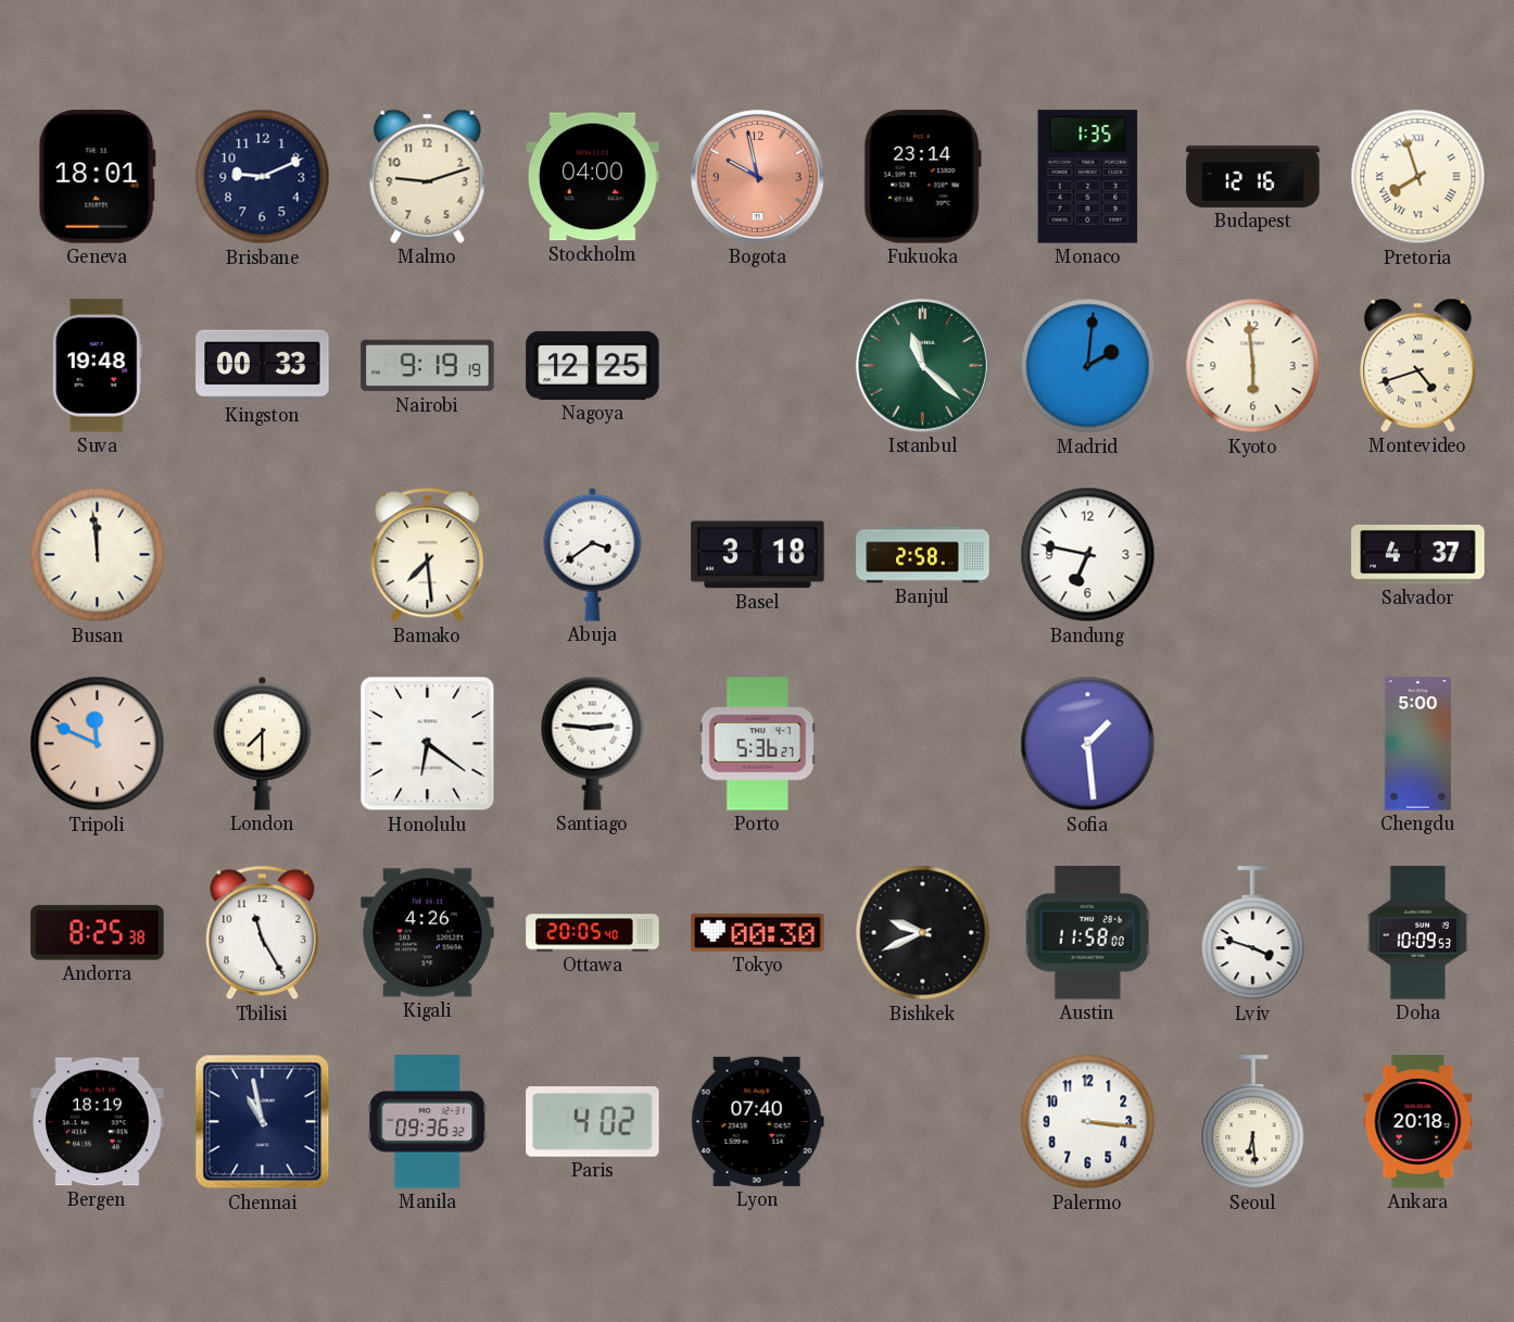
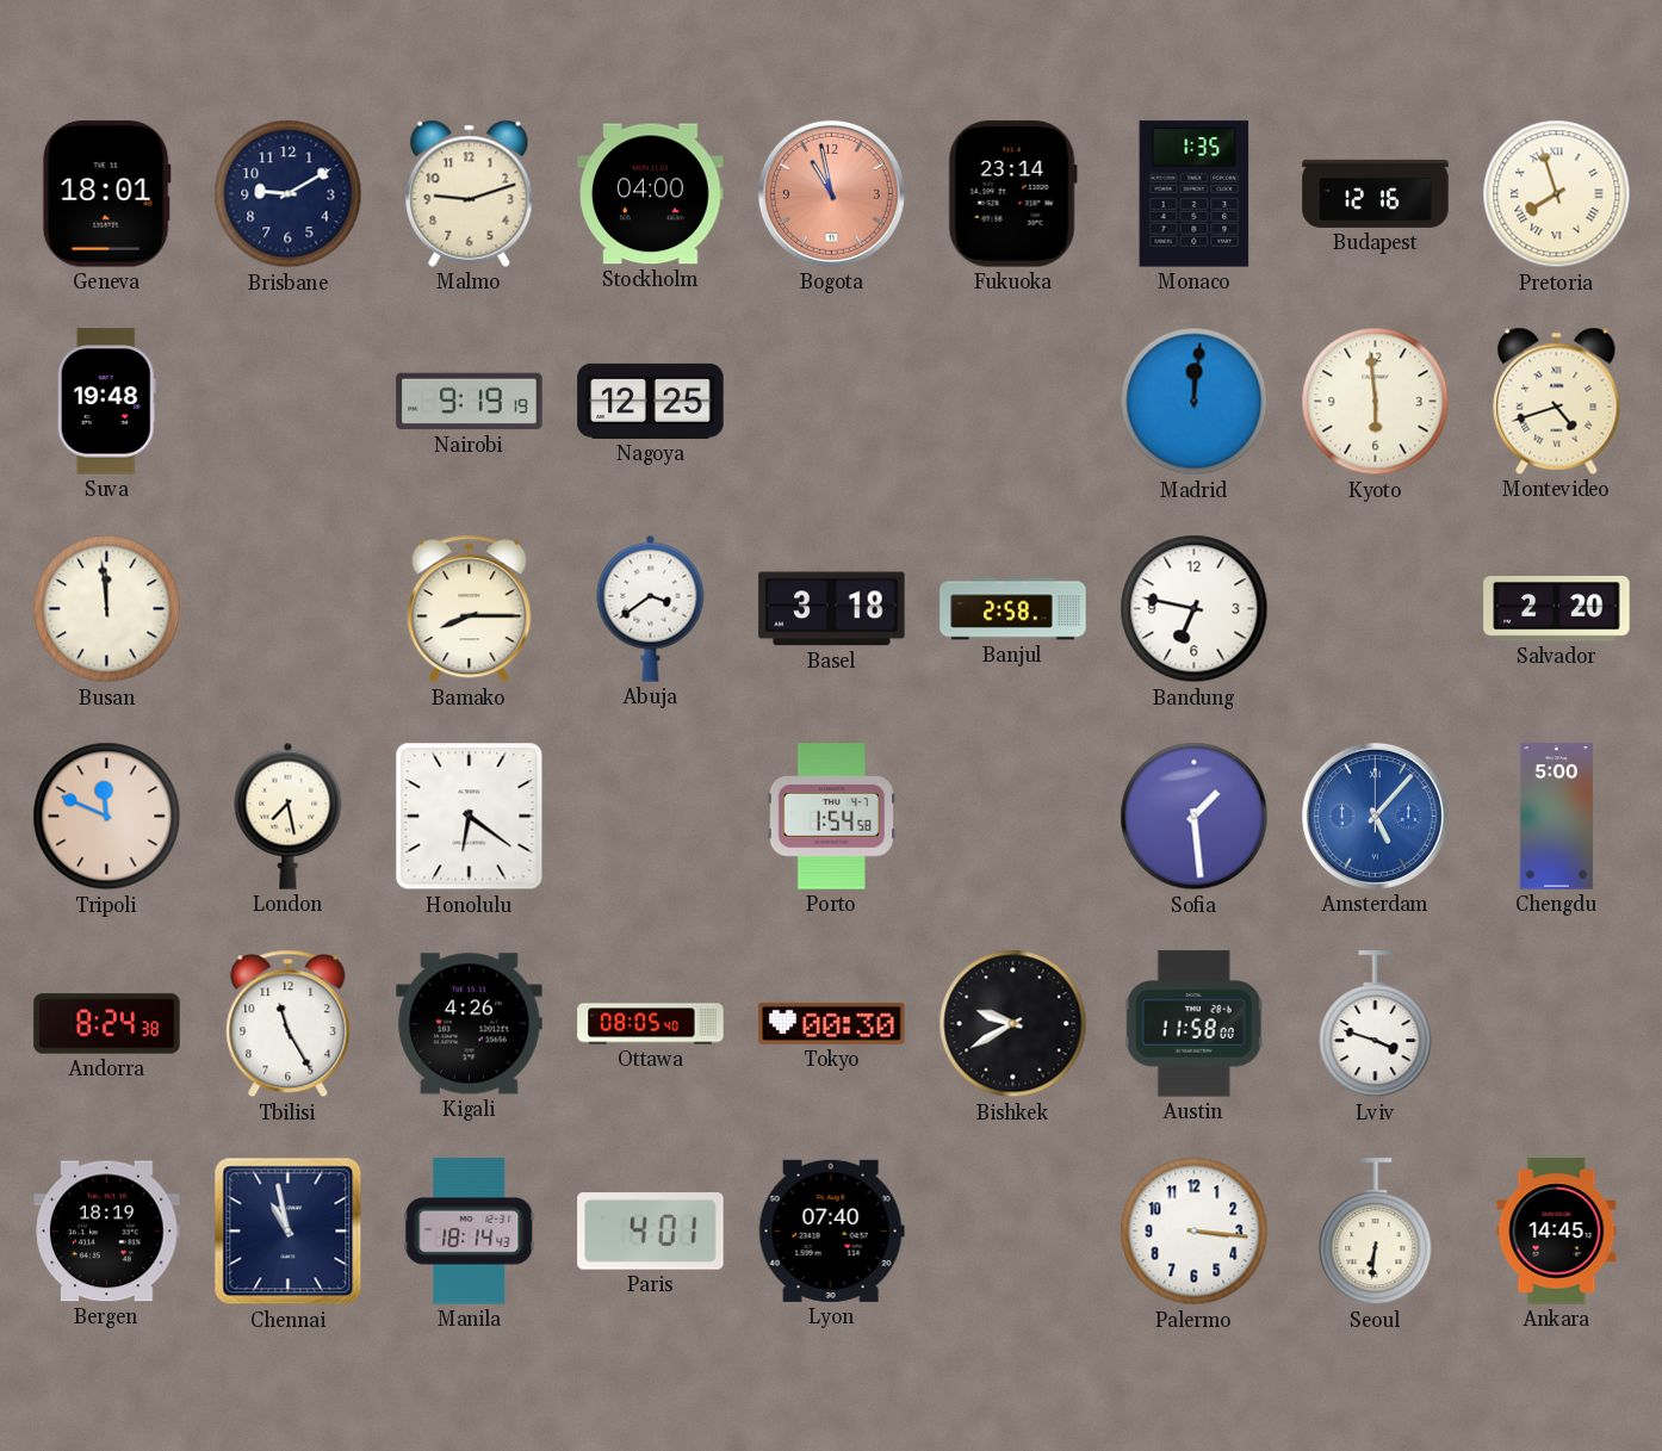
Brisbane: 9:11 -> 9:10 (289, 194)
Bogota: 9:58 -> 10:58 (831, 193)
Kingston: 00:33 -> none (263, 366)
Istanbul: 11:22 -> none (922, 365)
Madrid: 2:01 -> 12:01 (1195, 402)
Bamako: 7:29 -> 8:15 (470, 609)
Salvador: 4:37 -> 2:20 (1557, 609)
London: 7:30 -> 7:28 (289, 816)
Santiago: 2:46 -> none (593, 743)
Porto: 5:36 -> 1:54 (832, 817)
Amsterdam: none -> 5:07 (1375, 816)
Andorra: 8:25 -> 8:24 (107, 1024)
Ottawa: 20:05 -> 08:05 (651, 1024)
Bishkek: 9:41 -> 9:40 (1013, 1024)
Doha: 10:09 -> none (1418, 933)
Manila: 09:36 -> 18:14 (470, 1232)
Paris: 4:02 -> 4:01 (651, 1232)
Seoul: 6:29 -> 6:31 (1376, 1232)
Ankara: 20:18 -> 14:45 (1557, 1232)
